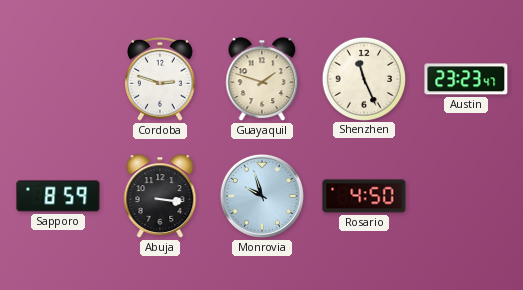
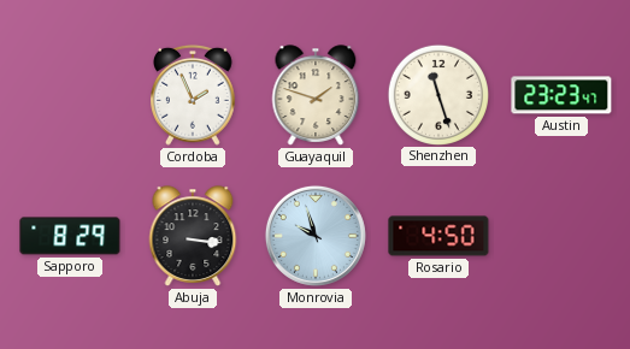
Cordoba: 2:48 -> 1:56 (194, 95)
Shenzhen: 11:26 -> 11:27 (437, 94)
Sapporo: 8:59 -> 8:29 (70, 236)
